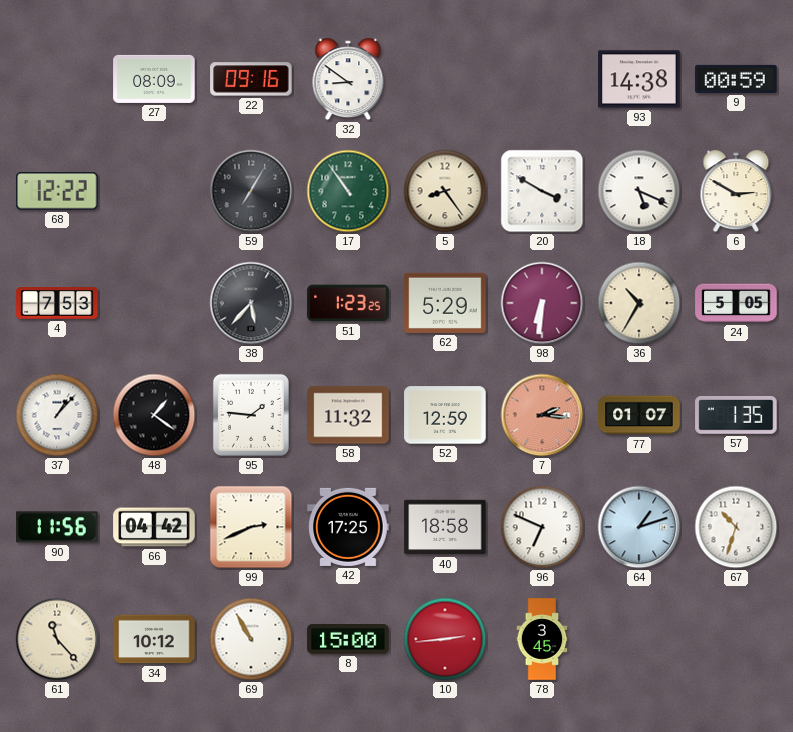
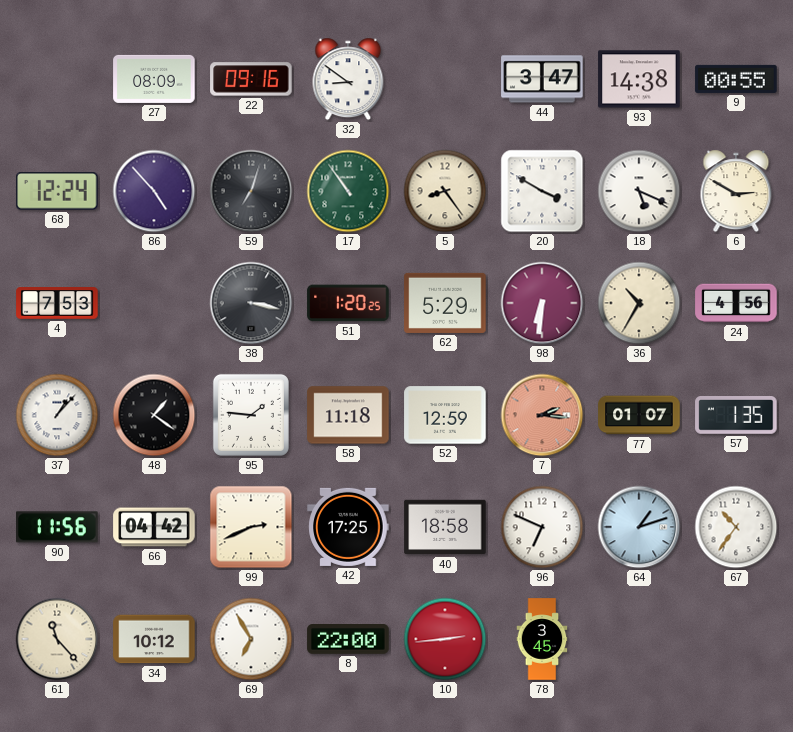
44: none -> 3:47 (542, 79)
9: 00:59 -> 00:55 (736, 79)
68: 12:22 -> 12:24 (58, 192)
86: none -> 4:53 (154, 191)
59: 7:05 -> 7:03 (251, 191)
38: 5:37 -> 3:17 (251, 303)
51: 1:23 -> 1:20 (348, 303)
24: 5:05 -> 4:56 (736, 303)
58: 11:32 -> 11:18 (348, 415)
67: 10:33 -> 10:36 (736, 527)
69: 10:55 -> 6:55 (251, 639)
8: 15:00 -> 22:00 (348, 640)
